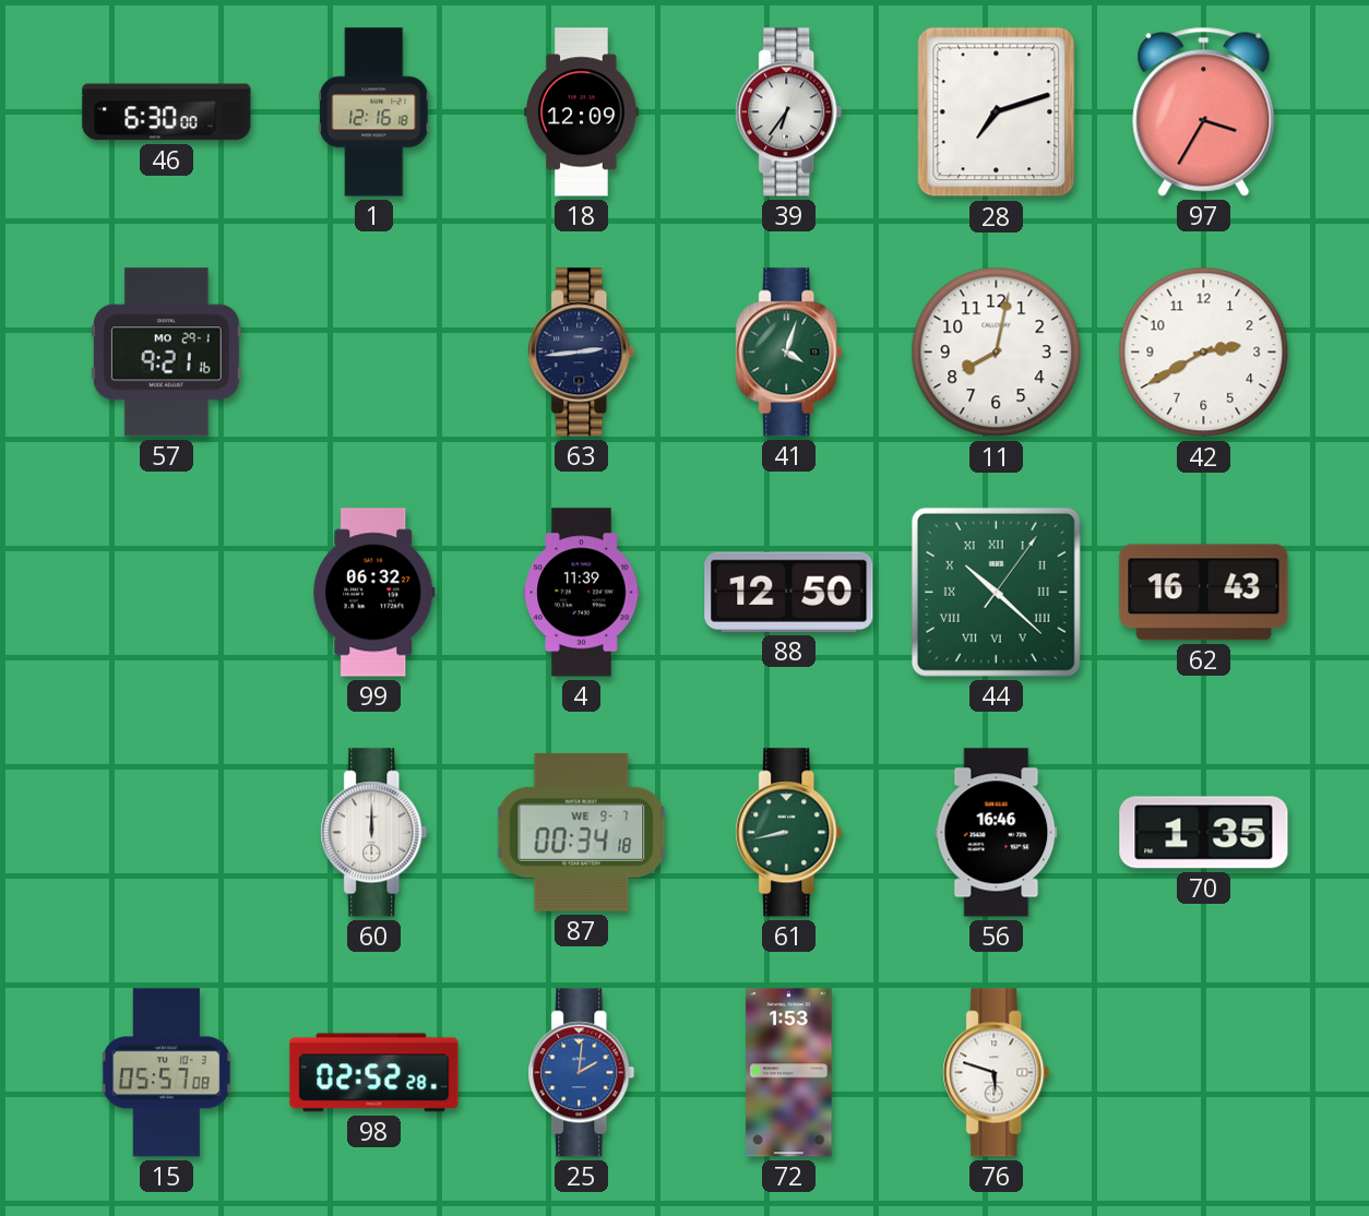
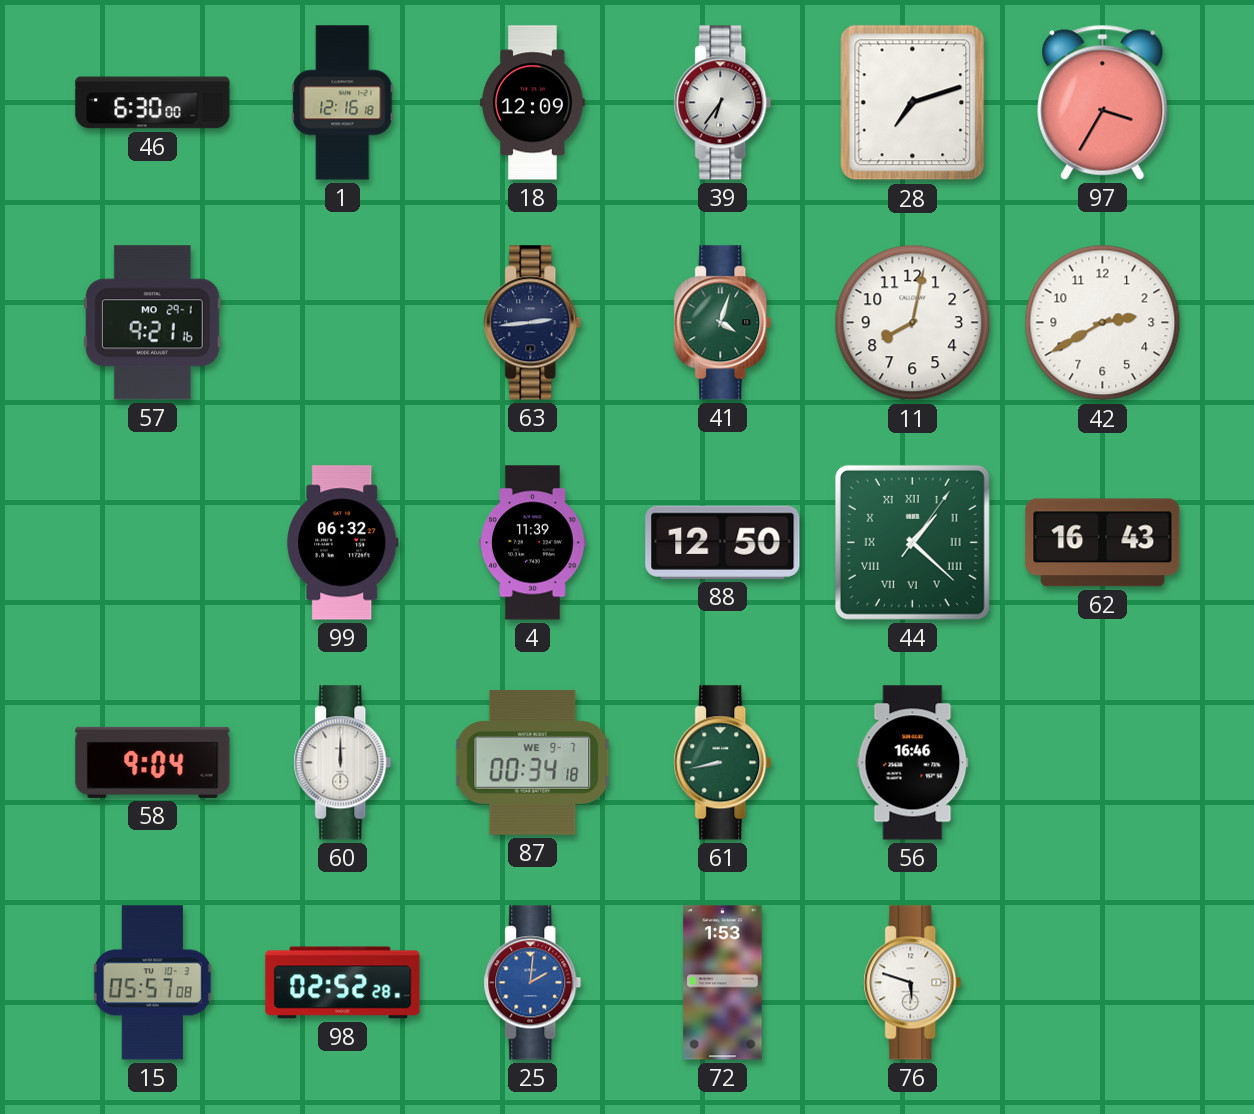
44: 10:22 -> 1:22 (912, 542)
58: none -> 9:04 (153, 762)
70: 1:35 -> none (1204, 833)
